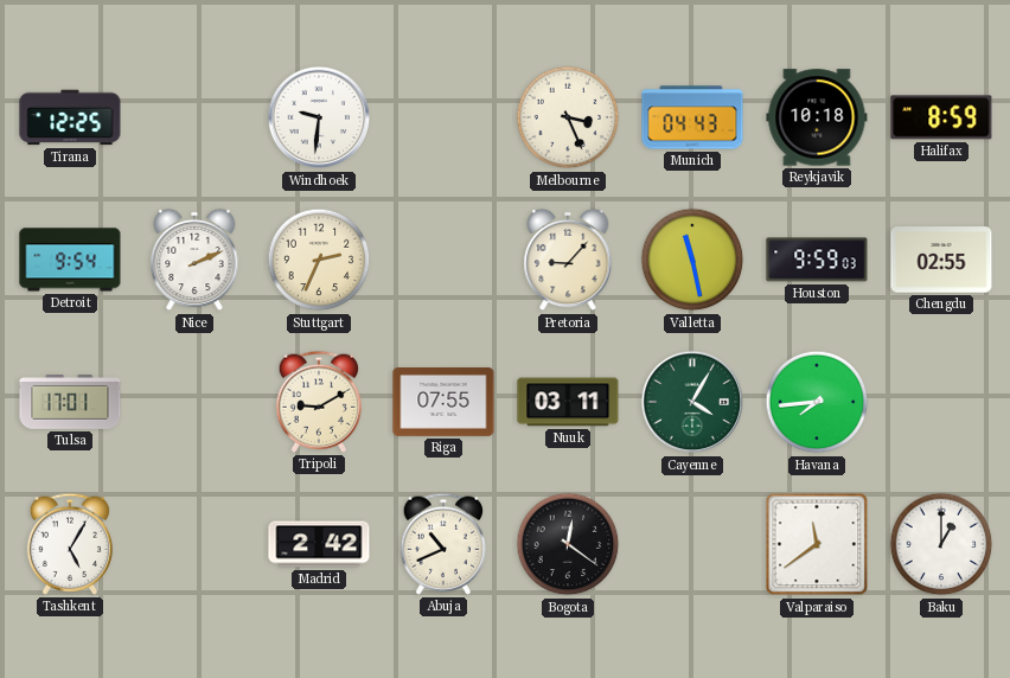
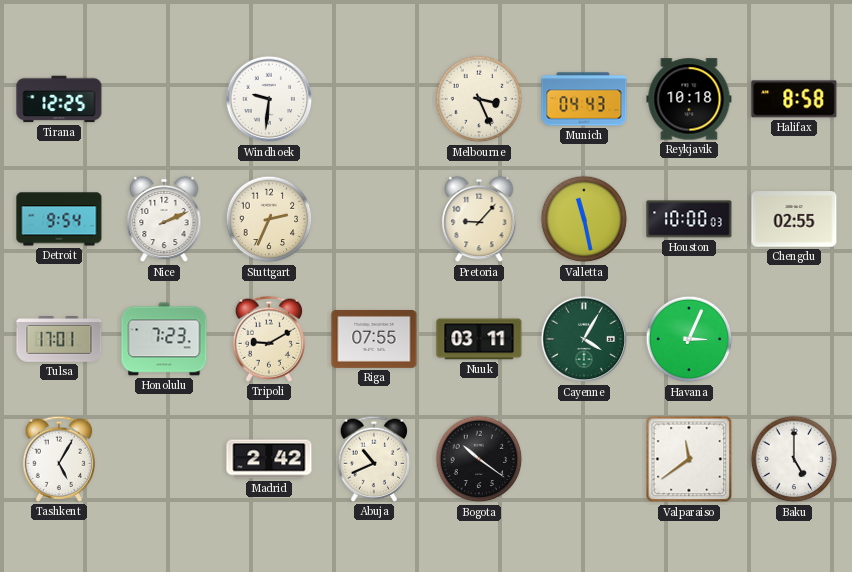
Halifax: 8:59 -> 8:58 (794, 99)
Houston: 9:59 -> 10:00 (689, 219)
Honolulu: none -> 7:23 (164, 339)
Havana: 7:44 -> 3:04 (689, 339)
Bogota: 12:21 -> 10:21 (479, 459)
Baku: 1:00 -> 5:00 (794, 459)
